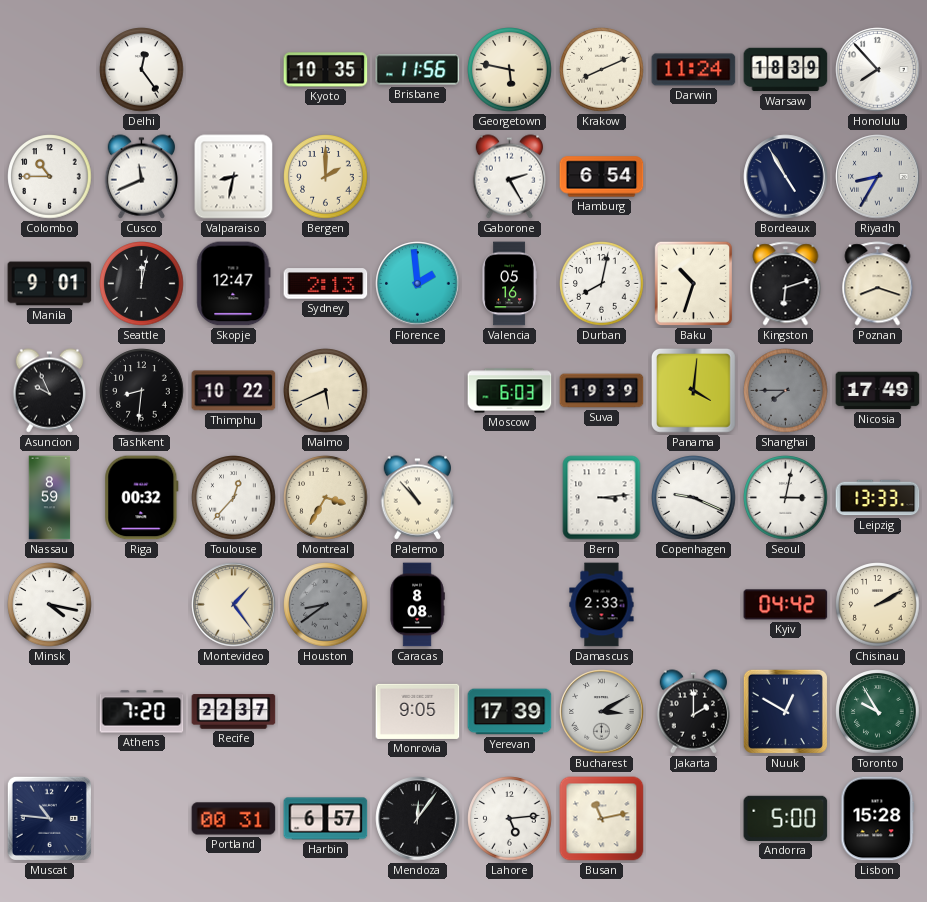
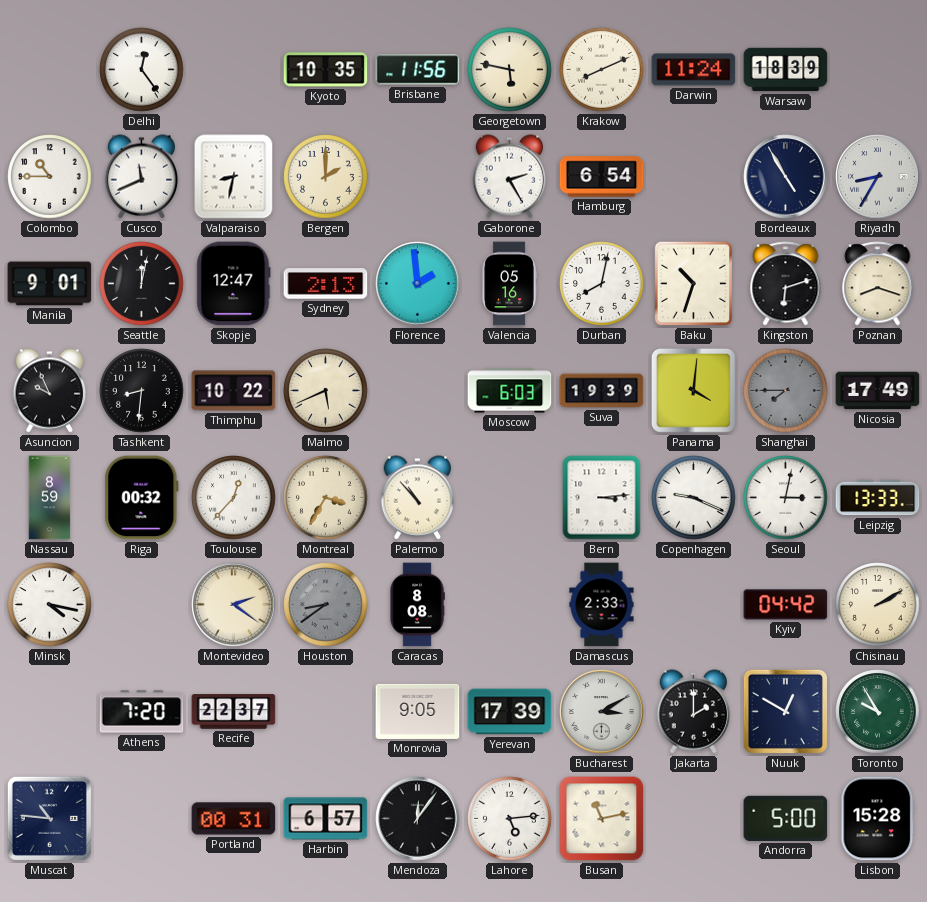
Honolulu: 7:53 -> none (878, 70)
Montevideo: 1:24 -> 2:21 (234, 605)
